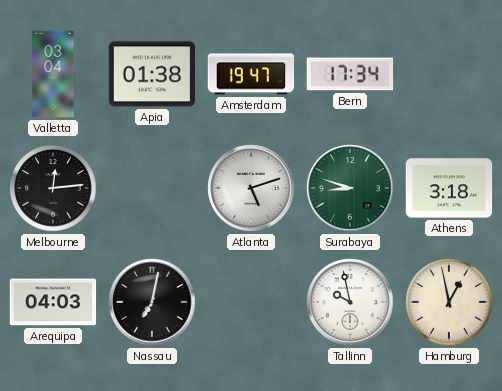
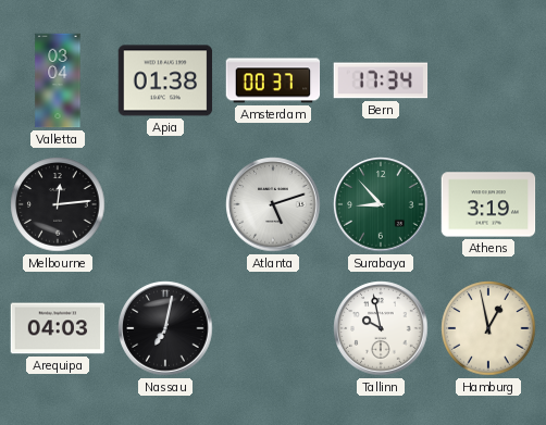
Amsterdam: 19:47 -> 00:37 (273, 80)
Surabaya: 8:48 -> 8:53 (381, 204)
Athens: 3:18 -> 3:19 (488, 204)
